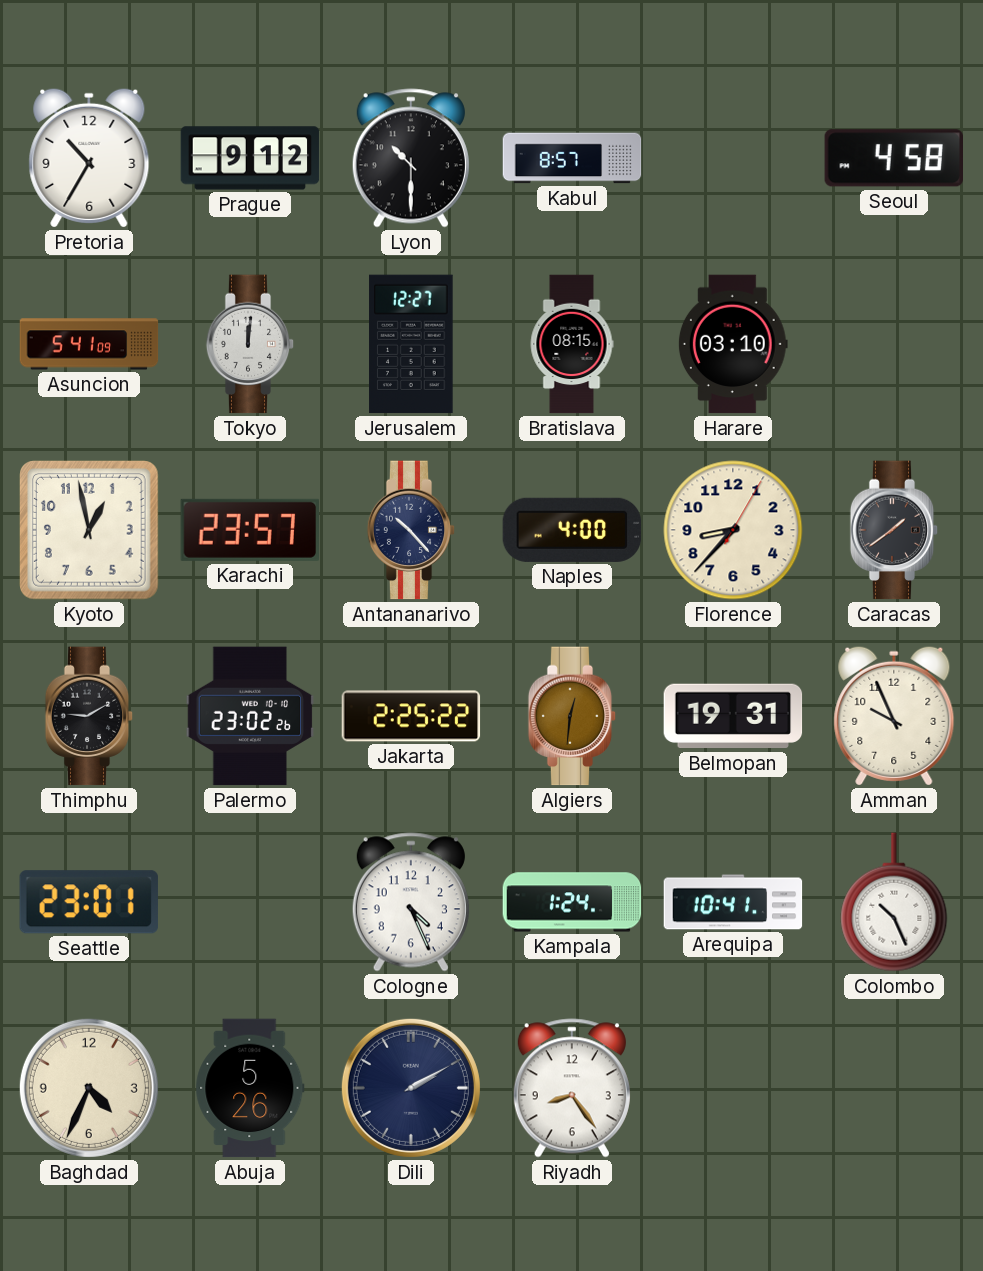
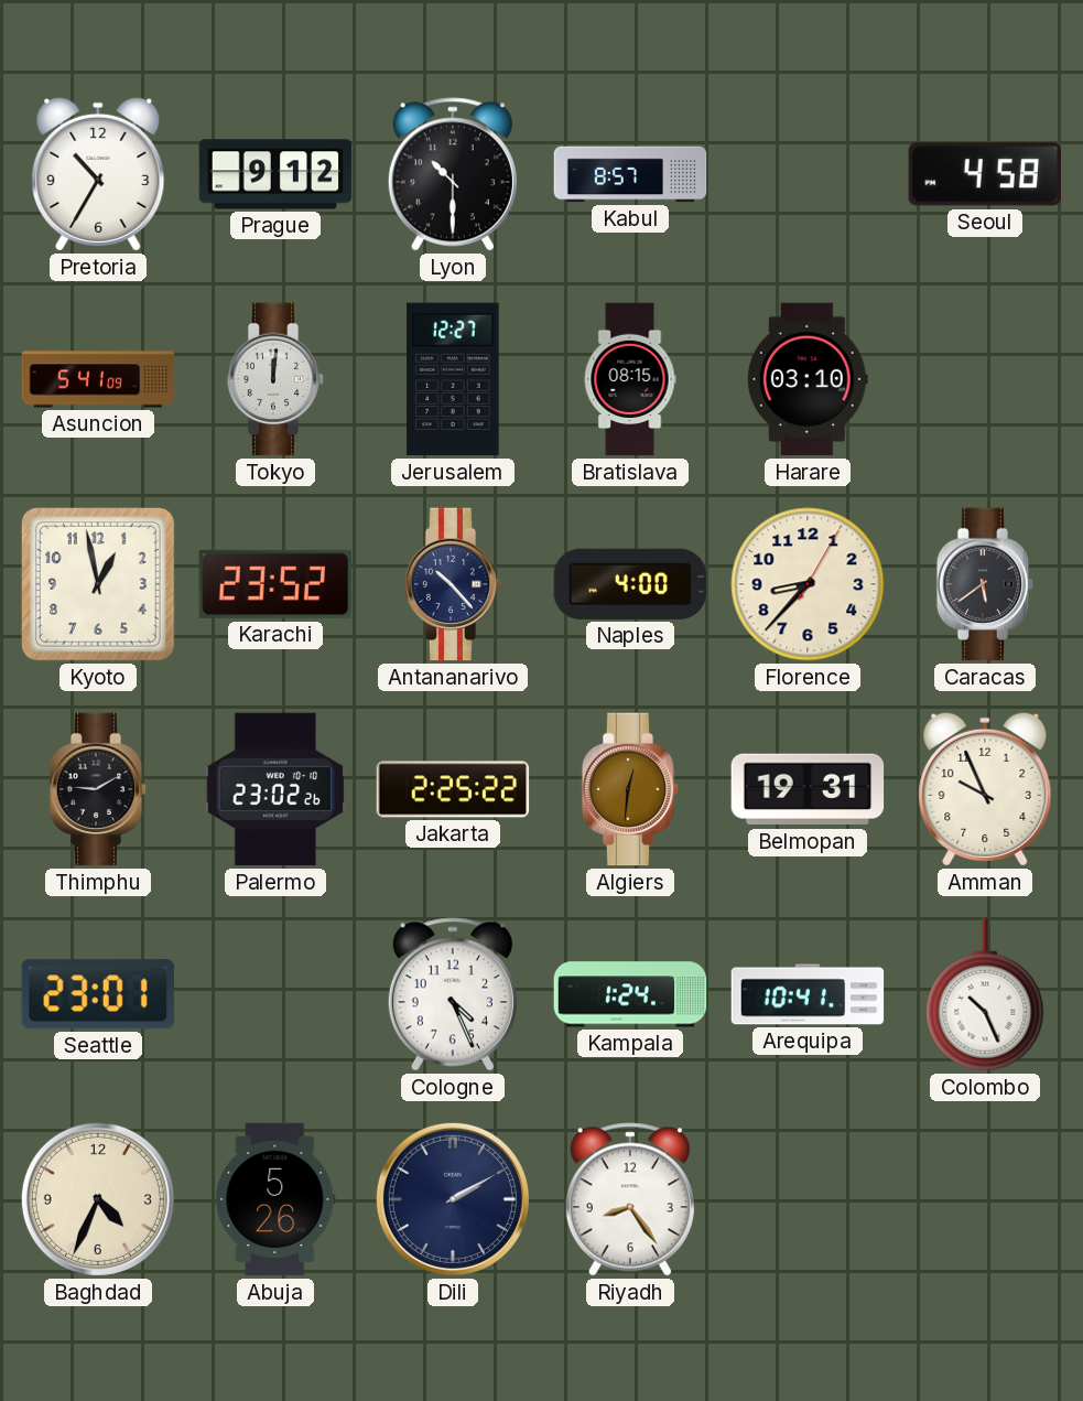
Karachi: 23:57 -> 23:52 (274, 584)
Caracas: 1:39 -> 5:39 (985, 584)
